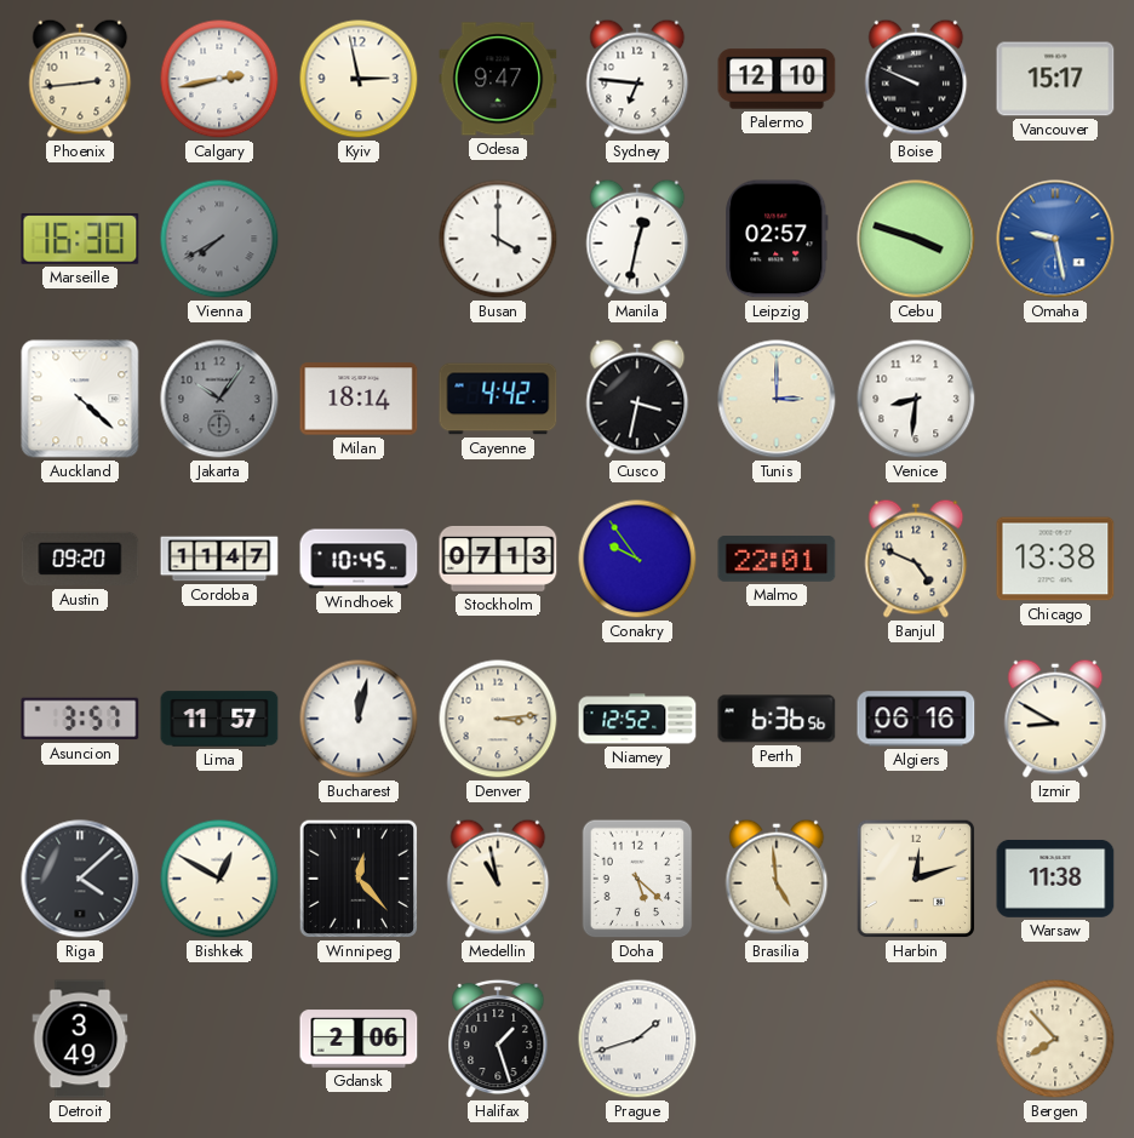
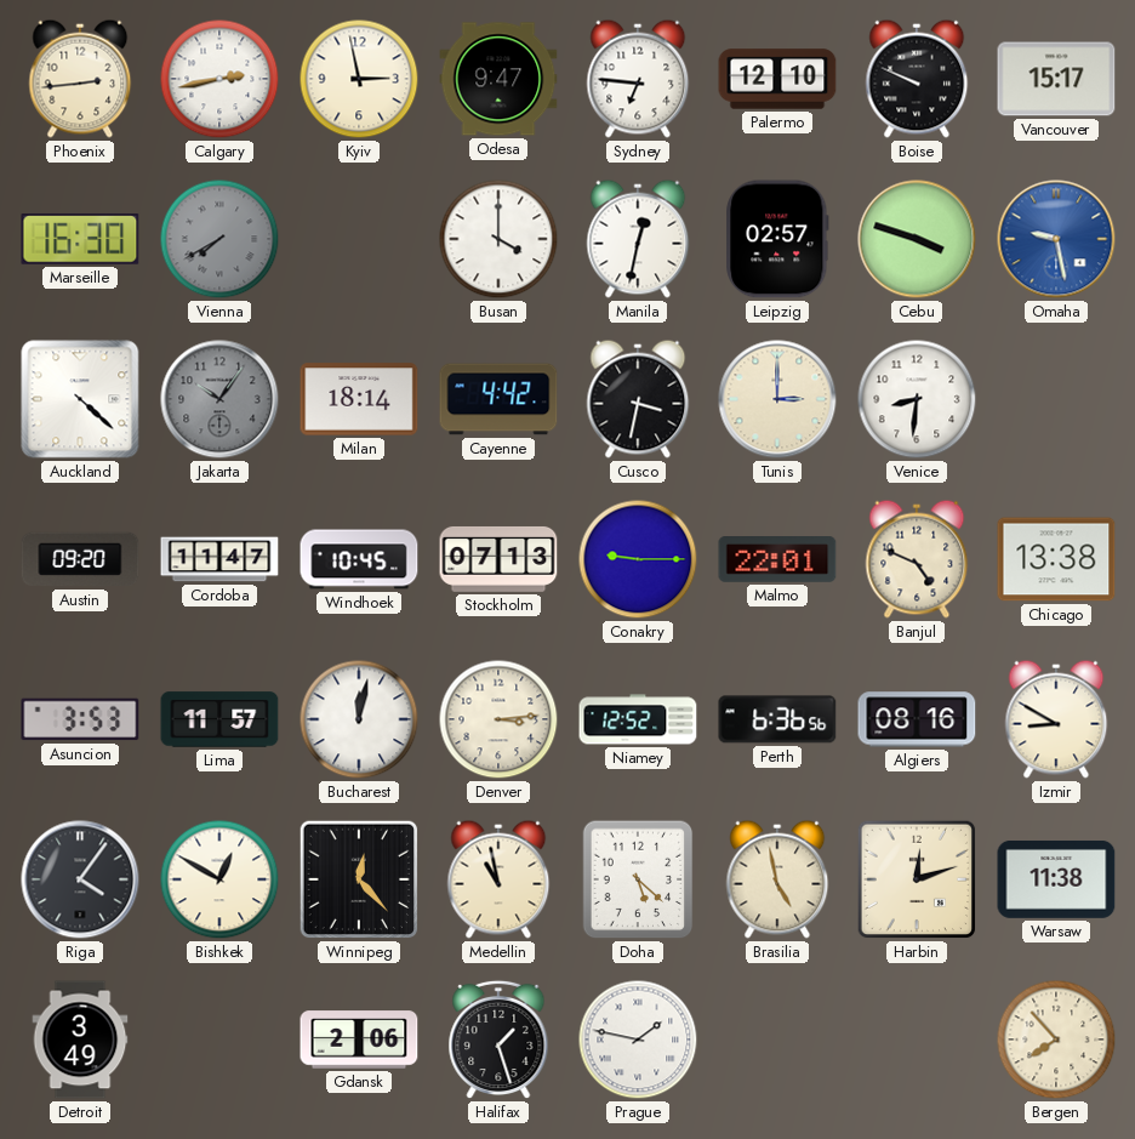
Conakry: 9:54 -> 9:15 (638, 559)
Asuncion: 3:57 -> 3:53 (80, 719)
Algiers: 06:16 -> 08:16 (917, 719)
Riga: 4:08 -> 4:06 (80, 879)
Brasilia: 4:59 -> 4:58 (777, 879)
Prague: 1:42 -> 1:47 (638, 1040)
